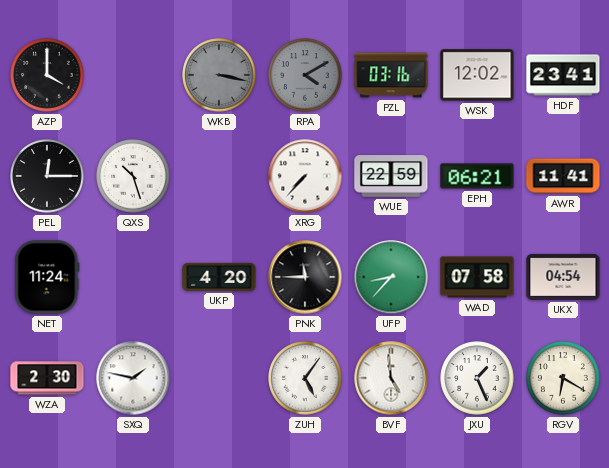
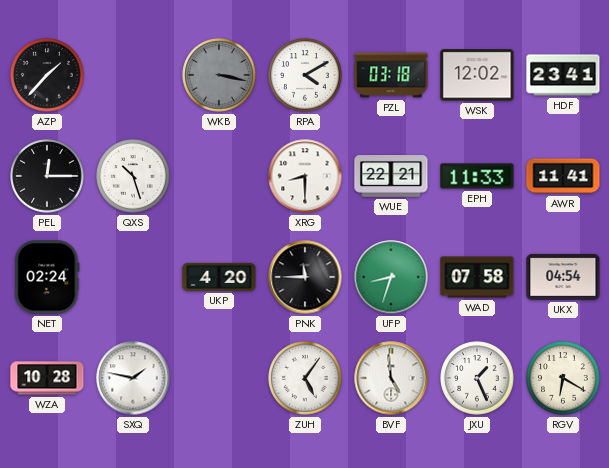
AZP: 4:00 -> 1:37 (47, 75)
RPA dial: grey -> white (305, 75)
PZL: 03:16 -> 03:18 (391, 75)
XRG: 7:37 -> 8:30 (305, 176)
WUE: 22:59 -> 22:21 (391, 176)
EPH: 06:21 -> 11:33 (477, 176)
NET: 11:24 -> 02:24 (47, 277)
UFP: 8:37 -> 8:33 (391, 277)
WZA: 2:30 -> 10:28 (47, 378)
